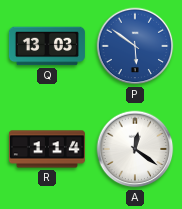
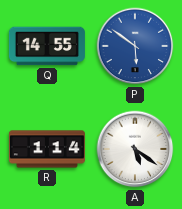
Q: 13:03 -> 14:55 (47, 46)
A: 12:21 -> 5:21 (135, 149)
